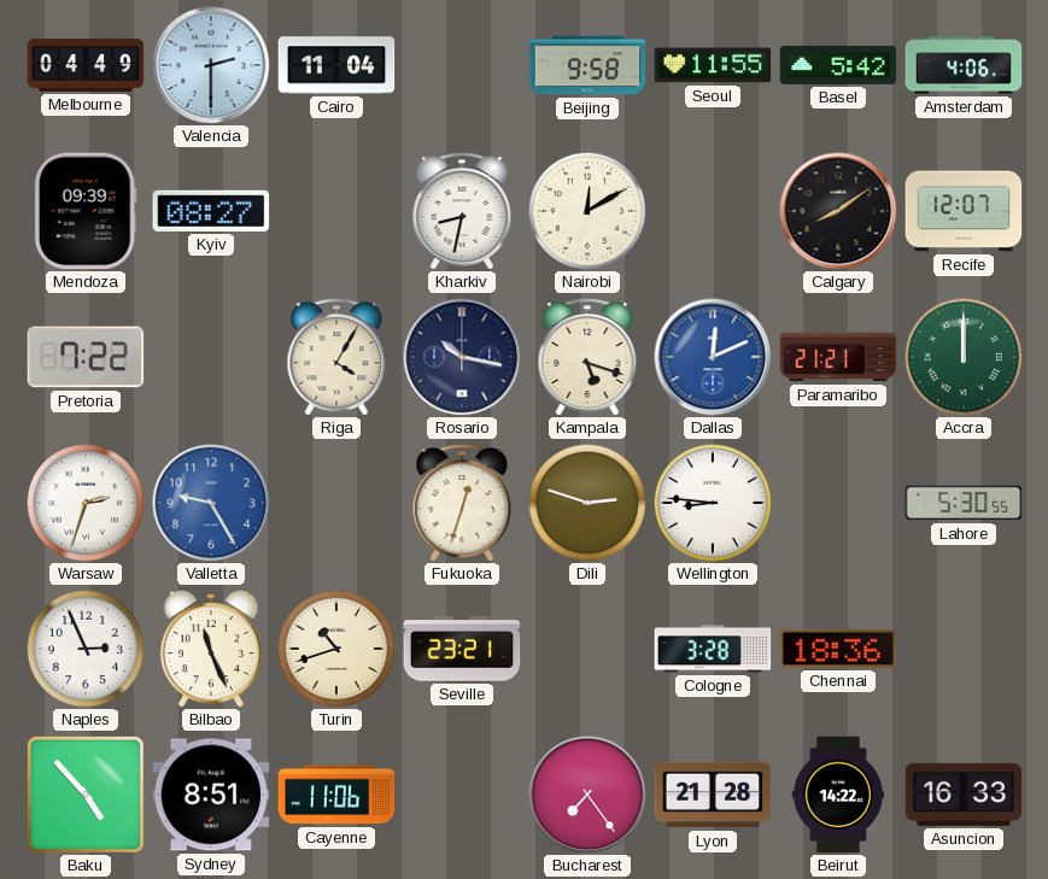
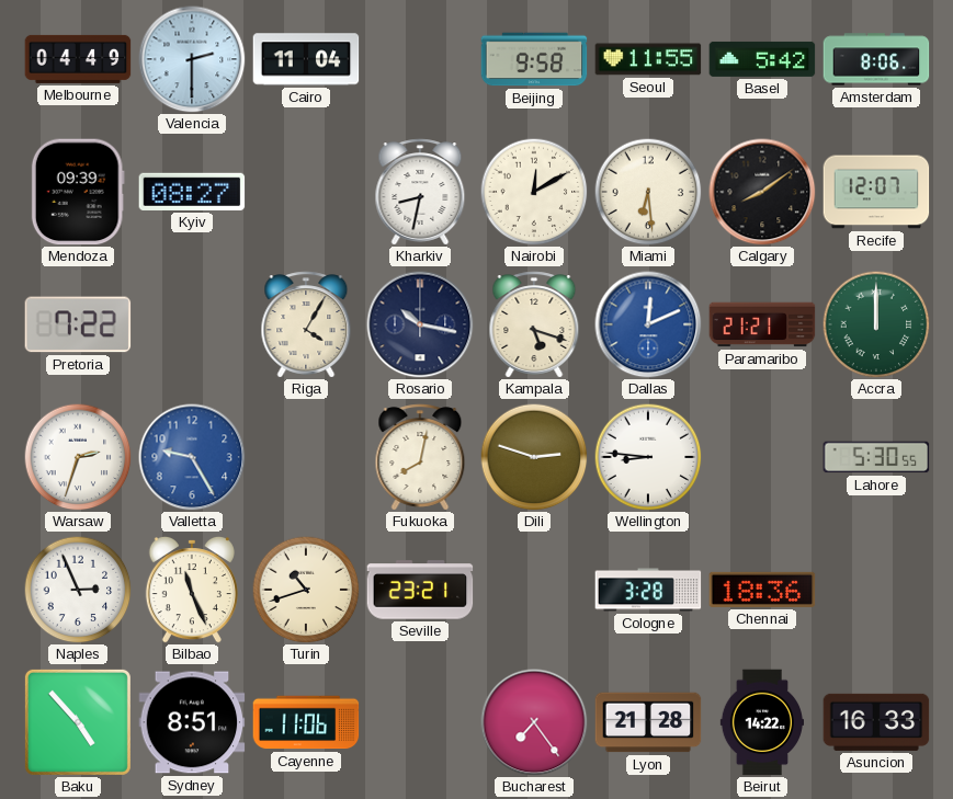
Amsterdam: 4:06 -> 8:06 (876, 59)
Miami: none -> 6:29 (648, 192)
Fukuoka: 12:33 -> 8:02 (420, 457)
